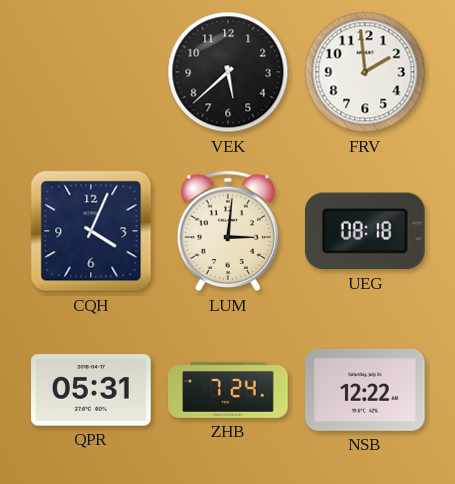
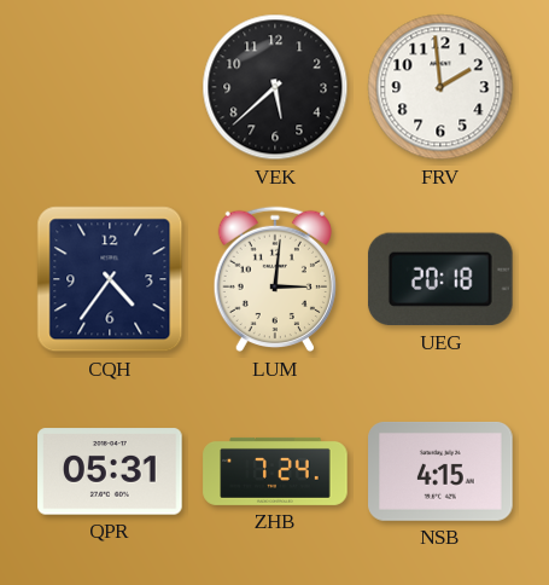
CQH: 4:04 -> 4:36 (110, 279)
UEG: 08:18 -> 20:18 (440, 279)
NSB: 12:22 -> 4:15 (440, 471)
